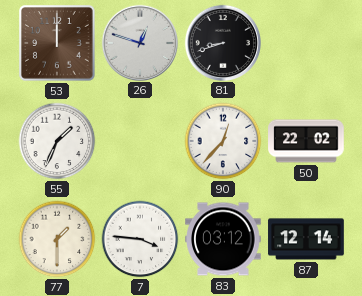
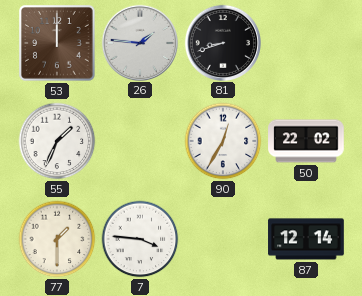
26: 12:48 -> 1:46 (139, 42)
90: 12:37 -> 12:35 (223, 141)
83: 03:12 -> none (223, 239)
